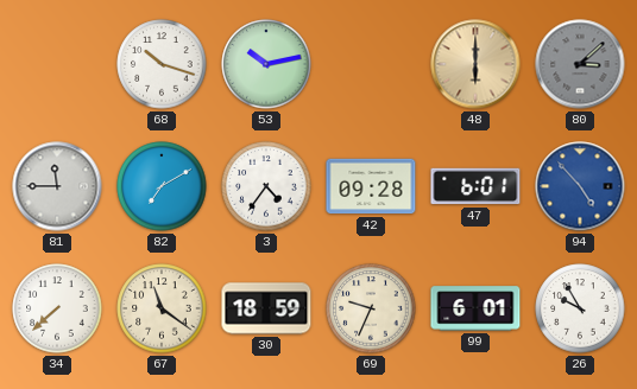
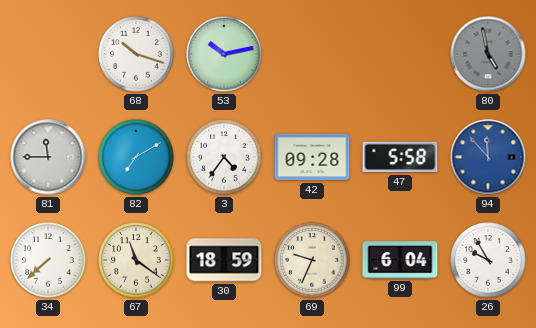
48: 6:00 -> none (475, 64)
80: 3:08 -> 4:58 (488, 54)
47: 6:01 -> 5:58 (400, 157)
94: 4:53 -> 11:53 (488, 157)
99: 6:01 -> 6:04 (400, 260)
